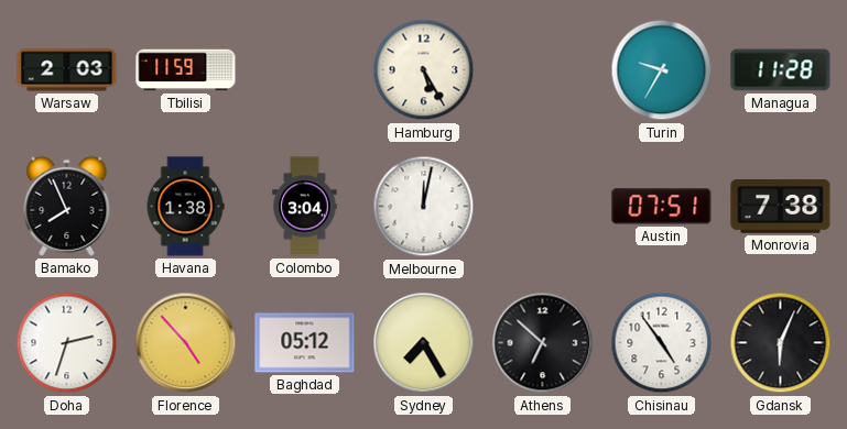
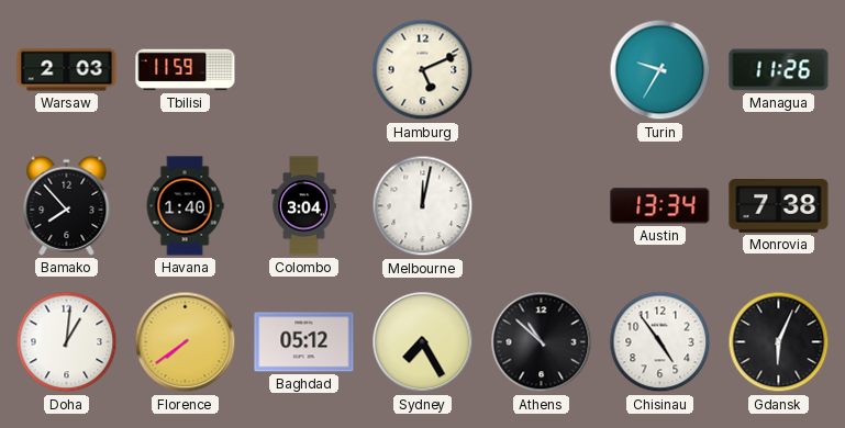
Hamburg: 5:25 -> 5:11 (423, 70)
Managua: 11:28 -> 11:26 (779, 70)
Bamako: 7:56 -> 7:53 (67, 205)
Havana: 1:38 -> 1:40 (185, 206)
Austin: 07:51 -> 13:34 (660, 206)
Doha: 2:33 -> 1:01 (67, 342)
Florence: 4:53 -> 7:39 (186, 342)
Athens: 6:52 -> 10:52 (542, 342)
